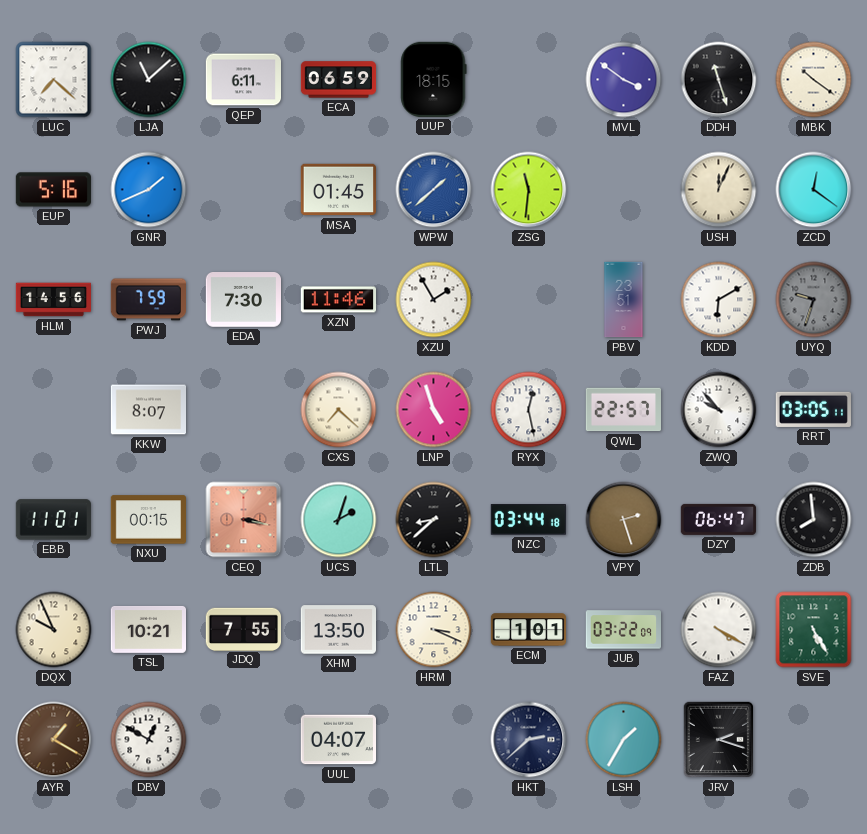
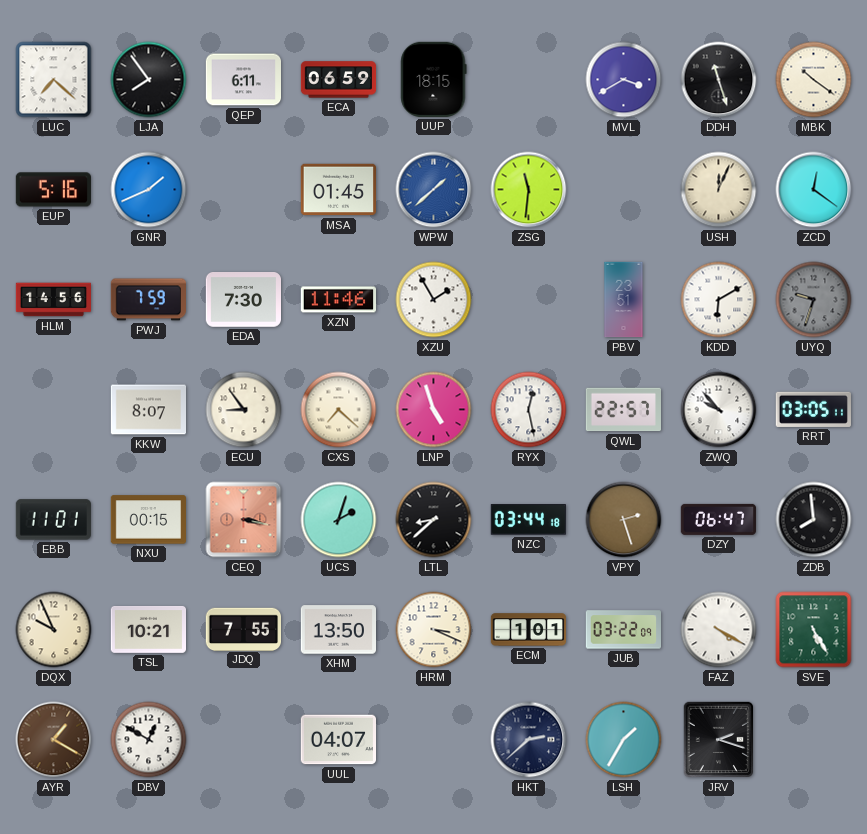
LJA: 11:08 -> 7:54 (149, 80)
MVL: 3:51 -> 3:40 (624, 80)
ECU: none -> 8:54 (244, 410)
